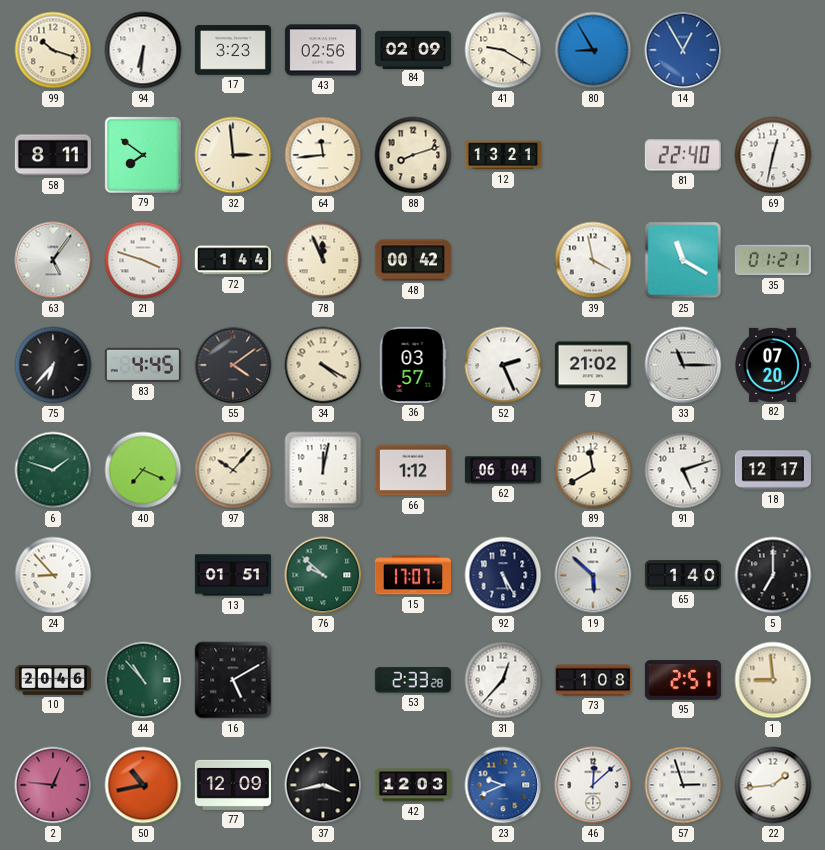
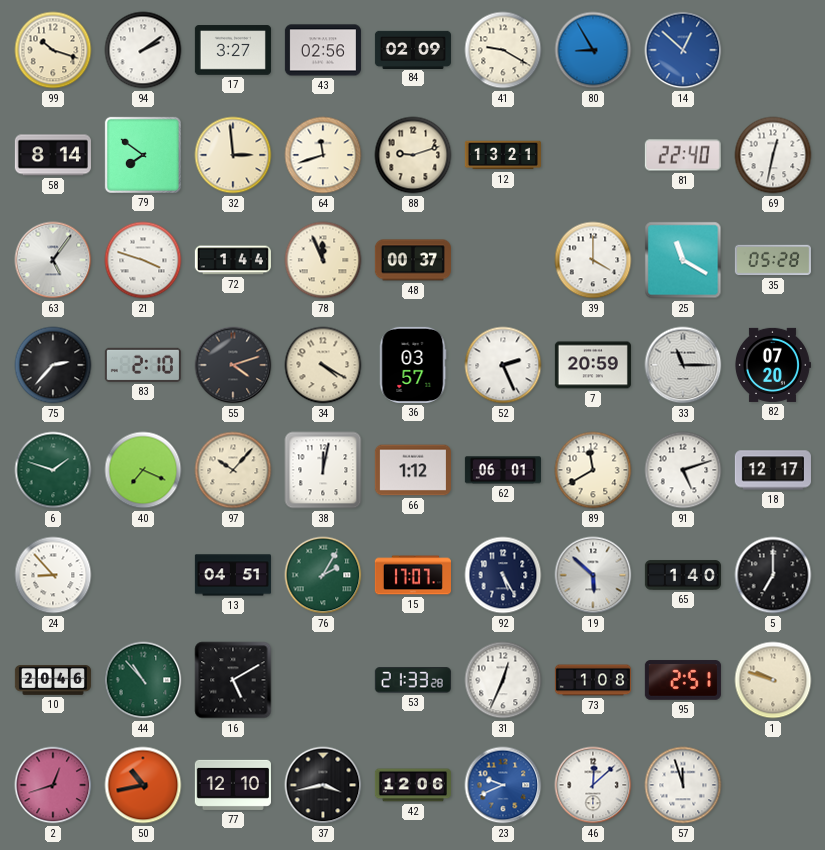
94: 6:31 -> 2:09 (143, 50)
17: 3:23 -> 3:27 (233, 50)
14: 12:55 -> 12:52 (683, 50)
58: 8:11 -> 8:14 (53, 155)
64: 11:44 -> 11:42 (323, 155)
88: 8:12 -> 9:12 (413, 155)
48: 00:42 -> 00:37 (413, 260)
39: 3:58 -> 4:00 (593, 260)
35: 01:21 -> 05:28 (773, 260)
75: 6:37 -> 2:37 (53, 365)
83: 4:45 -> 2:10 (143, 365)
55: 4:09 -> 4:12 (233, 365)
7: 21:02 -> 20:59 (593, 365)
62: 06:04 -> 06:01 (503, 470)
13: 01:51 -> 04:51 (233, 575)
76: 9:52 -> 2:05 (323, 575)
53: 2:33 -> 21:33 (413, 680)
31: 12:37 -> 12:34 (503, 680)
1: 8:59 -> 9:48 (773, 680)
2: 12:46 -> 12:42 (53, 785)
77: 12:09 -> 12:10 (233, 785)
42: 12:03 -> 12:06 (413, 785)
57: 2:57 -> 11:57 (683, 785)
22: 1:44 -> none (773, 785)
